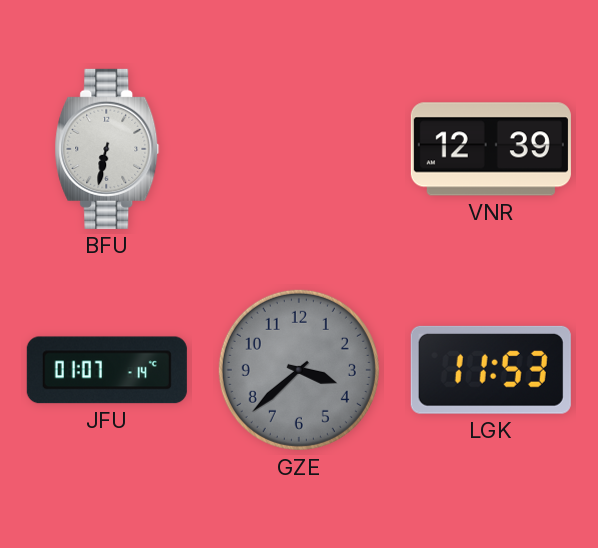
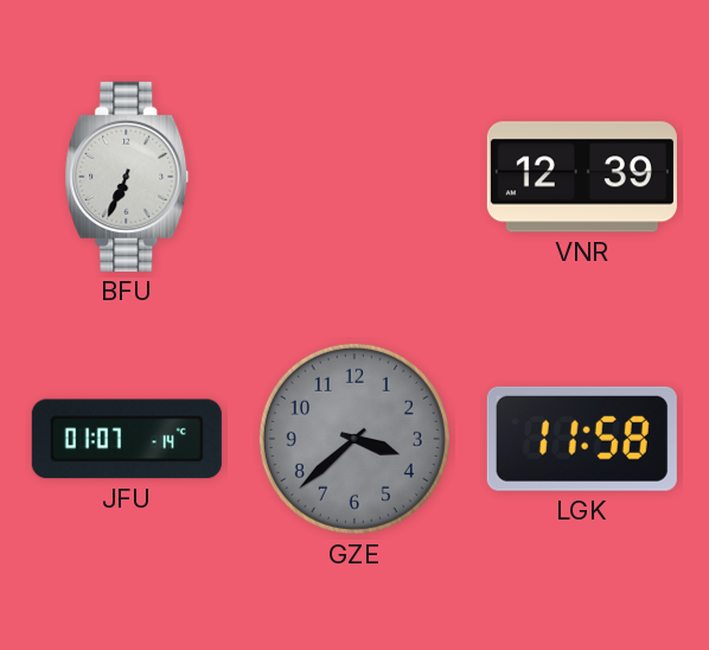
BFU: 6:32 -> 6:34 (127, 177)
LGK: 11:53 -> 11:58 (582, 439)
